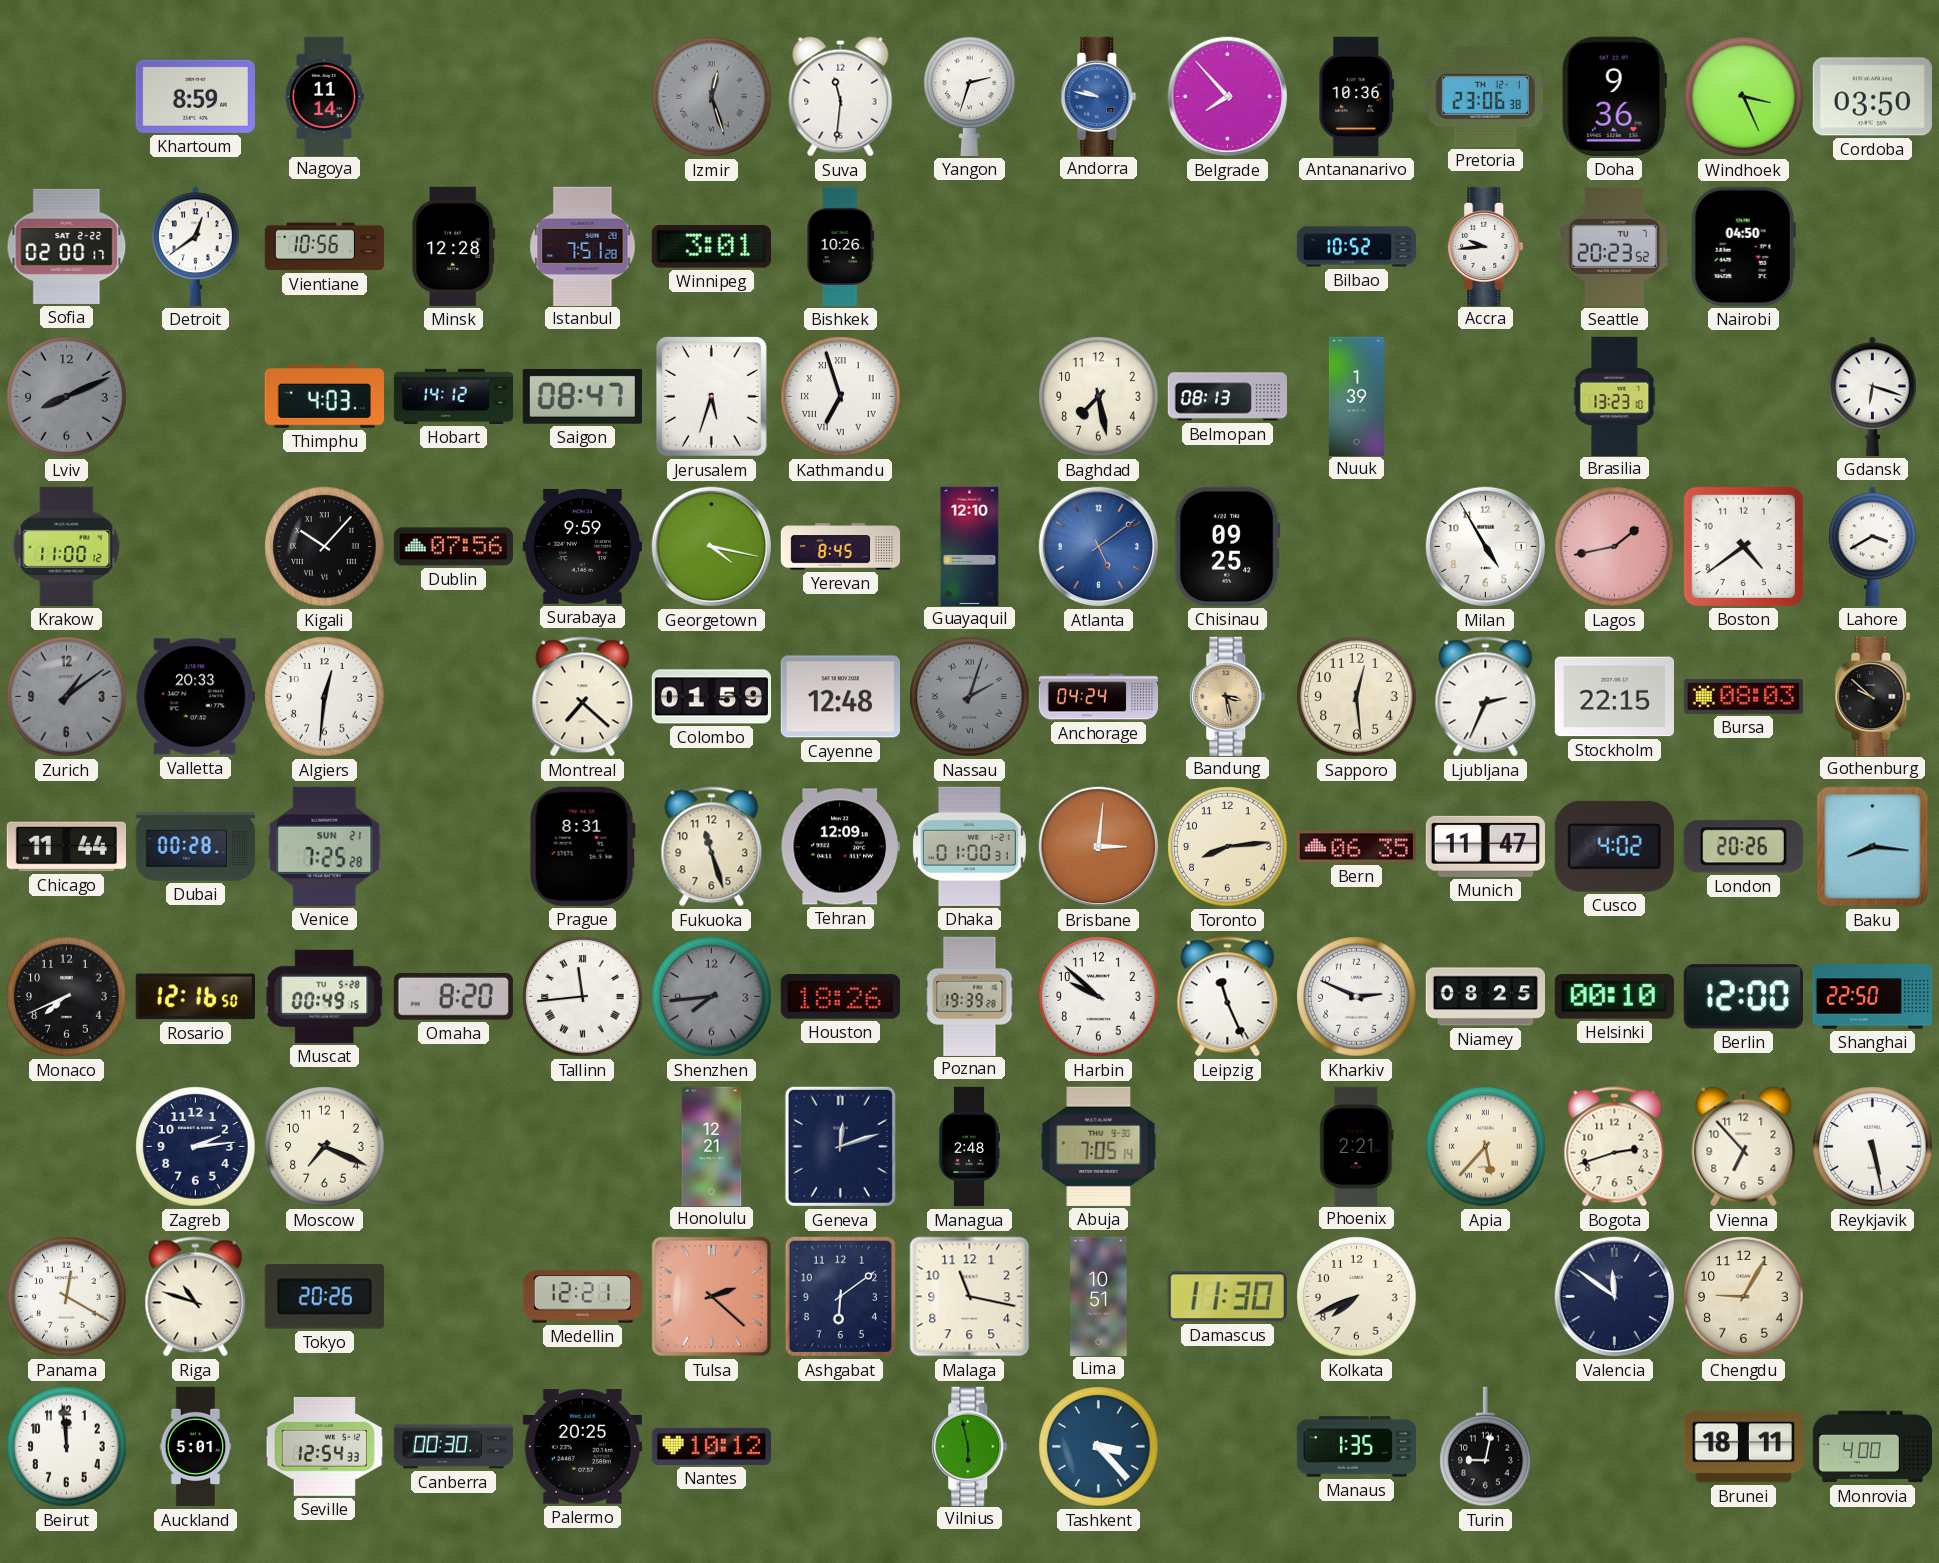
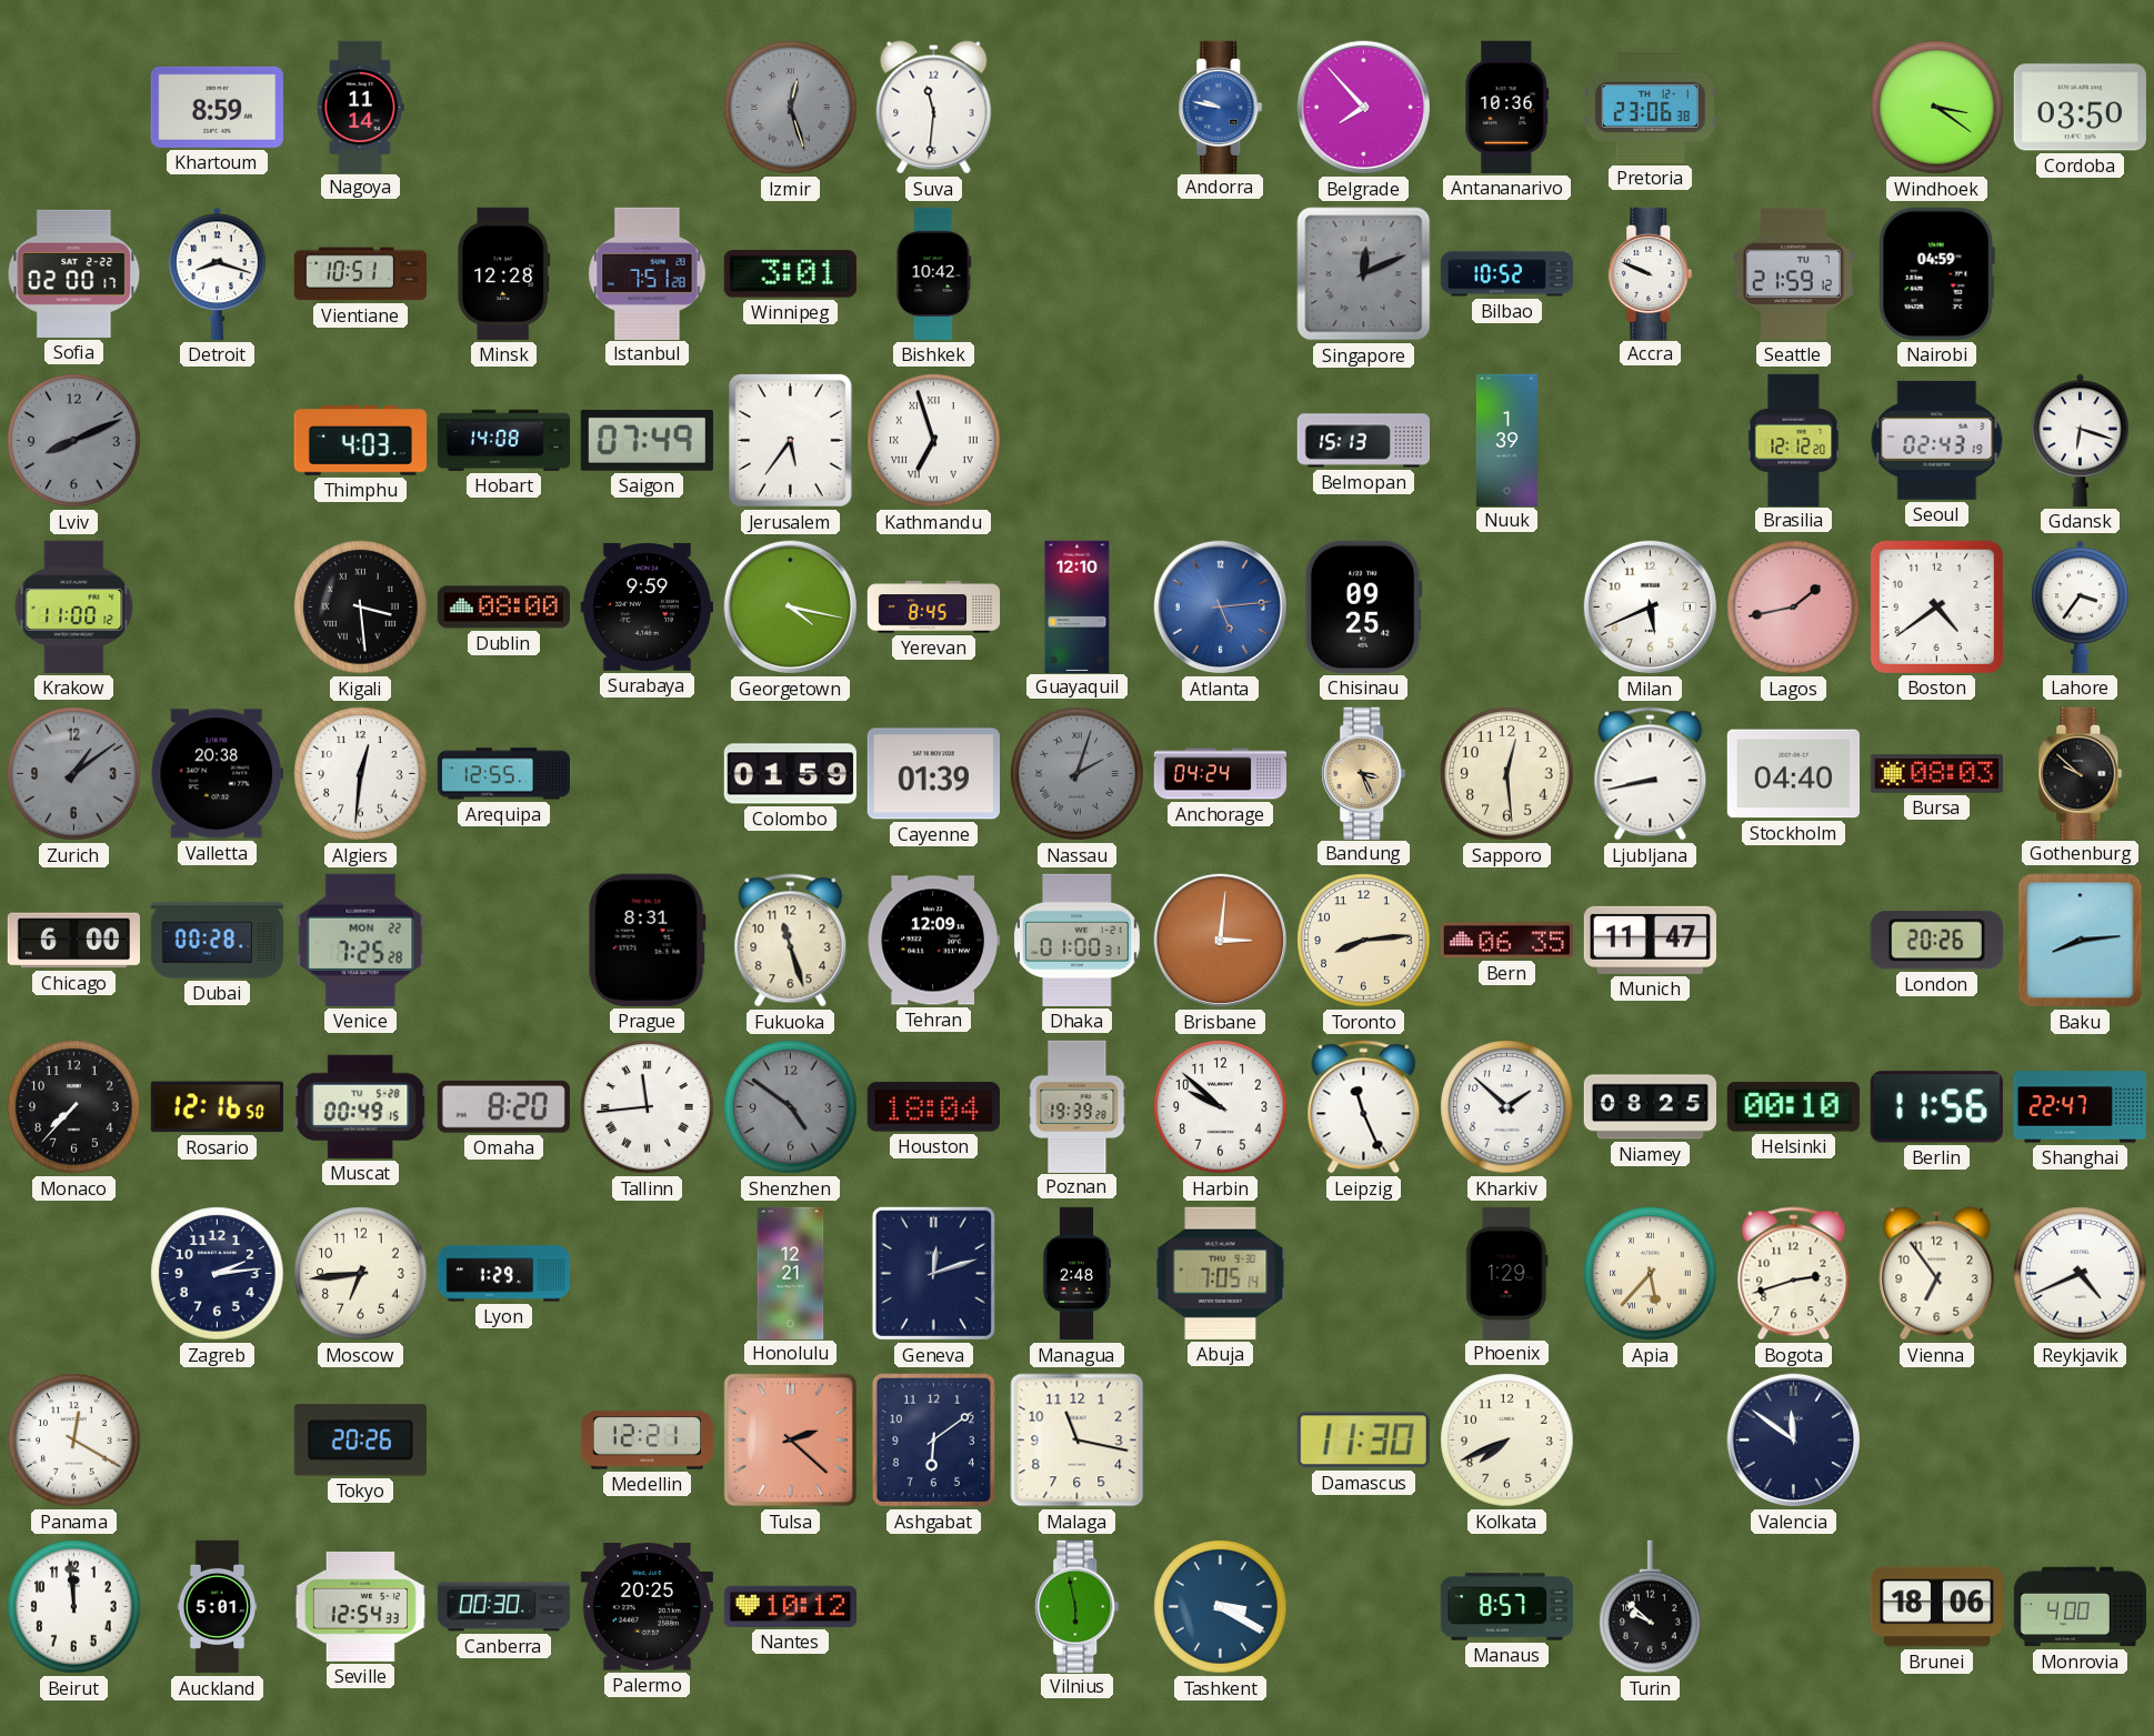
Yangon: 2:33 -> none (970, 96)
Doha: 9:36 -> none (1614, 96)
Windhoek: 3:26 -> 3:21 (1937, 108)
Detroit: 12:39 -> 8:18 (218, 273)
Vientiane: 10:56 -> 10:51 (360, 274)
Bishkek: 10:26 -> 10:42 (934, 273)
Singapore: none -> 12:11 (1364, 274)
Accra: 9:44 -> 9:49 (1651, 273)
Seattle: 20:23 -> 21:59 (1794, 273)
Nairobi: 04:50 -> 04:59 (1936, 273)
Hobart: 14:12 -> 14:08 (504, 440)
Saigon: 08:47 -> 07:49 (647, 440)
Jerusalem: 5:33 -> 5:36 (790, 440)
Baghdad: 7:28 -> none (1099, 397)
Belmopan: 08:13 -> 15:13 (1363, 441)
Brasilia: 13:23 -> 12:12 (1794, 440)
Seoul: none -> 02:43 (1937, 440)
Kigali: 10:07 -> 3:29 (361, 608)
Dublin: 07:56 -> 08:00 (503, 608)
Atlanta: 5:09 -> 5:14 (1221, 608)
Milan: 4:55 -> 5:41 (1651, 608)
Lahore: 3:40 -> 3:36 (2081, 606)
Valletta: 20:33 -> 20:38 (217, 774)
Arequipa: none -> 12:55 (503, 774)
Montreal: 7:22 -> none (583, 697)
Cayenne: 12:48 -> 01:39 (933, 774)
Bandung: 3:28 -> 3:26 (1364, 773)
Ljubljana: 2:34 -> 8:43 (1651, 774)
Stockholm: 22:15 -> 04:40 (1793, 774)
Chicago: 11:44 -> 6:00 (73, 941)
Venice date: SUN 21 -> MON 22 (361, 940)
Cusco: 4:02 -> none (1614, 846)
Baku: 8:16 -> 8:14 (2081, 941)
Monaco: 7:41 -> 7:37 (74, 1107)
Shenzhen: 7:44 -> 4:51 (791, 1107)
Houston: 18:26 -> 18:04 (933, 1107)
Kharkiv: 2:49 -> 1:52 (1507, 1107)
Berlin: 12:00 -> 11:56 (1936, 1107)
Shanghai: 22:50 -> 22:47 (2080, 1107)
Moscow: 7:19 -> 6:44 (361, 1274)
Lyon: none -> 1:29 (504, 1274)
Phoenix: 2:21 -> 1:29 (1507, 1273)
Vienna: 6:53 -> 6:54 (1937, 1274)
Reykjavik: 5:28 -> 4:41 (2081, 1274)
Riga: 10:48 -> none (196, 1297)
Lima: 10:51 -> none (1099, 1296)
Chengdu: 9:05 -> none (1744, 1297)
Tashkent: 3:23 -> 3:20 (1221, 1607)
Manaus: 1:35 -> 8:57 (1506, 1607)
Turin: 9:02 -> 9:52 (1651, 1607)
Brunei: 18:11 -> 18:06 (1936, 1607)
